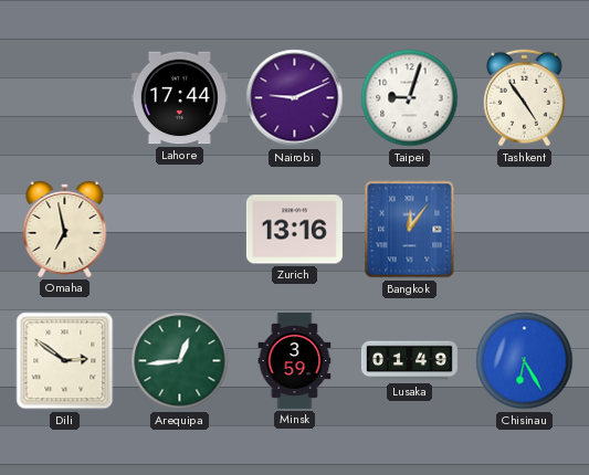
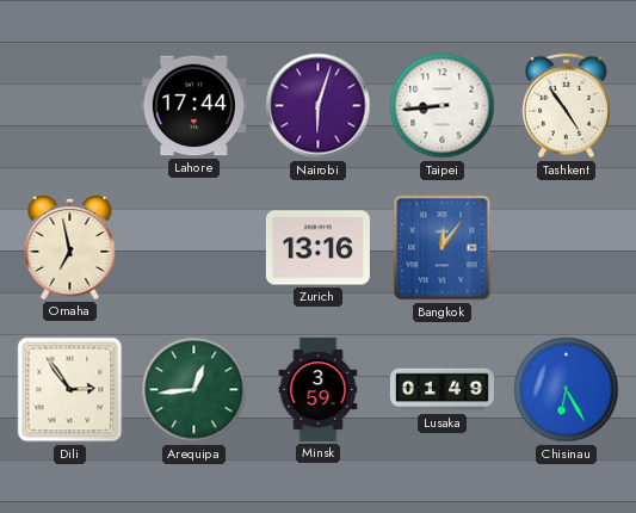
Nairobi: 9:11 -> 6:03 (319, 106)
Taipei: 9:03 -> 8:44 (443, 106)
Dili: 2:51 -> 2:54 (70, 390)
